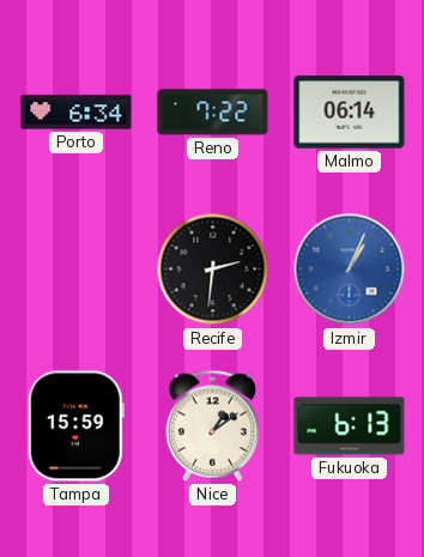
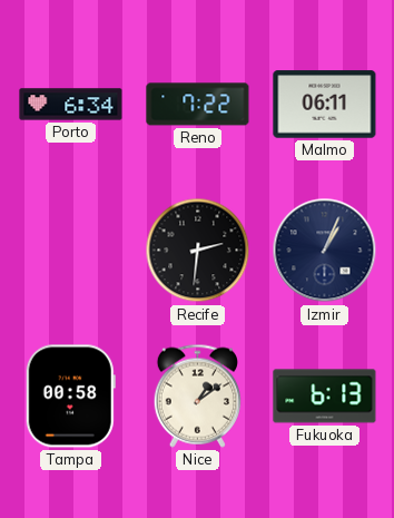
Malmo: 06:14 -> 06:11 (325, 105)
Izmir dial: blue -> navy (325, 251)
Tampa: 15:59 -> 00:58 (70, 397)
